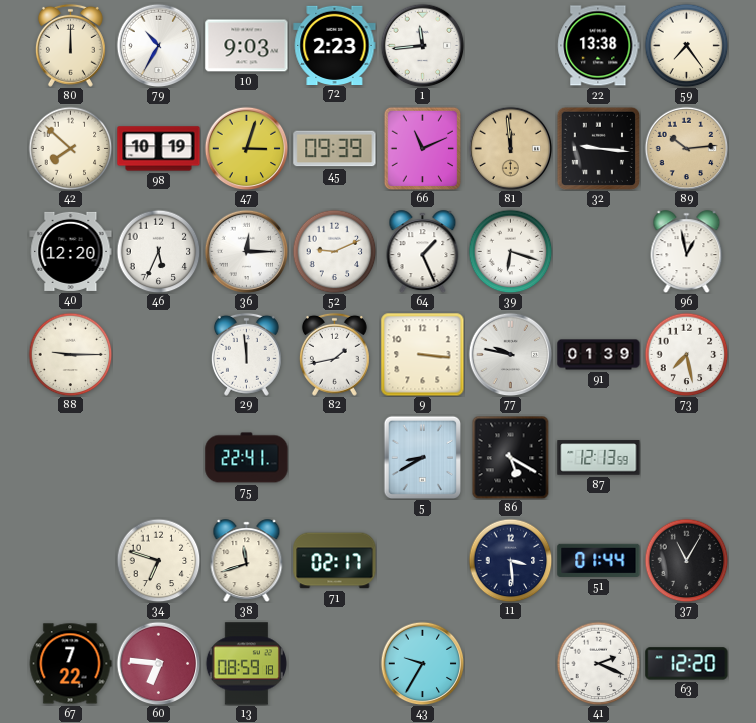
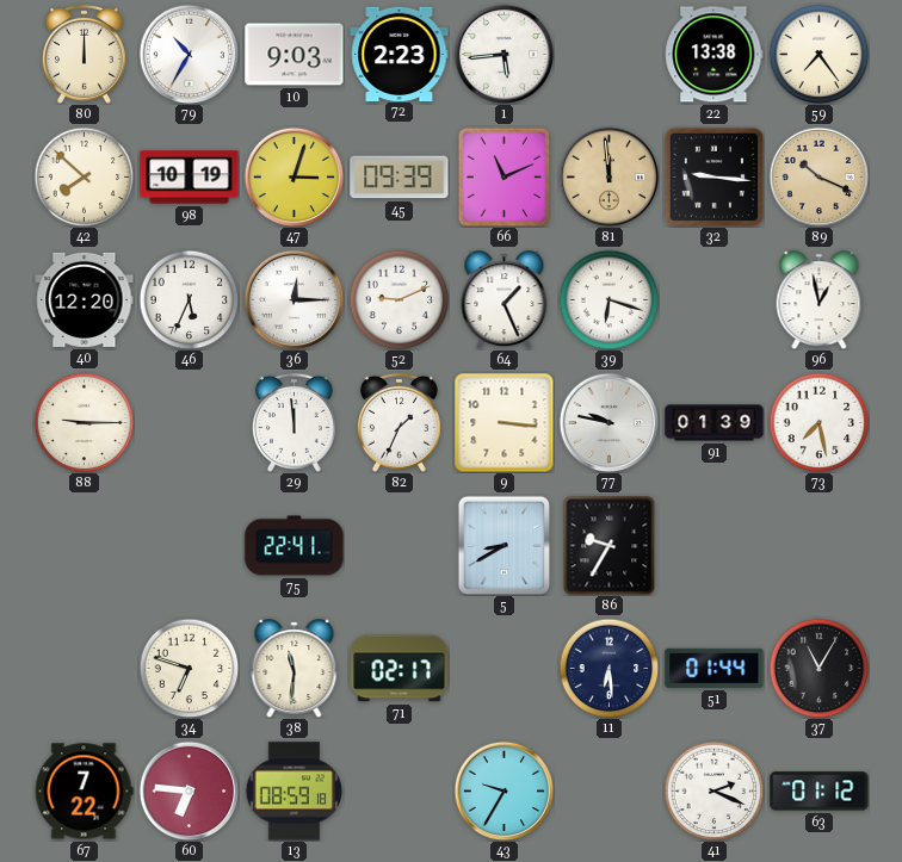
1: 11:44 -> 5:44 (503, 54)
89: 10:14 -> 10:19 (818, 176)
82: 1:43 -> 1:34 (399, 422)
86: 5:20 -> 9:35 (610, 545)
87: 12:13 -> none (599, 458)
38: 11:42 -> 11:31 (295, 669)
11: 3:29 -> 6:29 (608, 668)
63: 12:20 -> 01:12 (820, 792)
